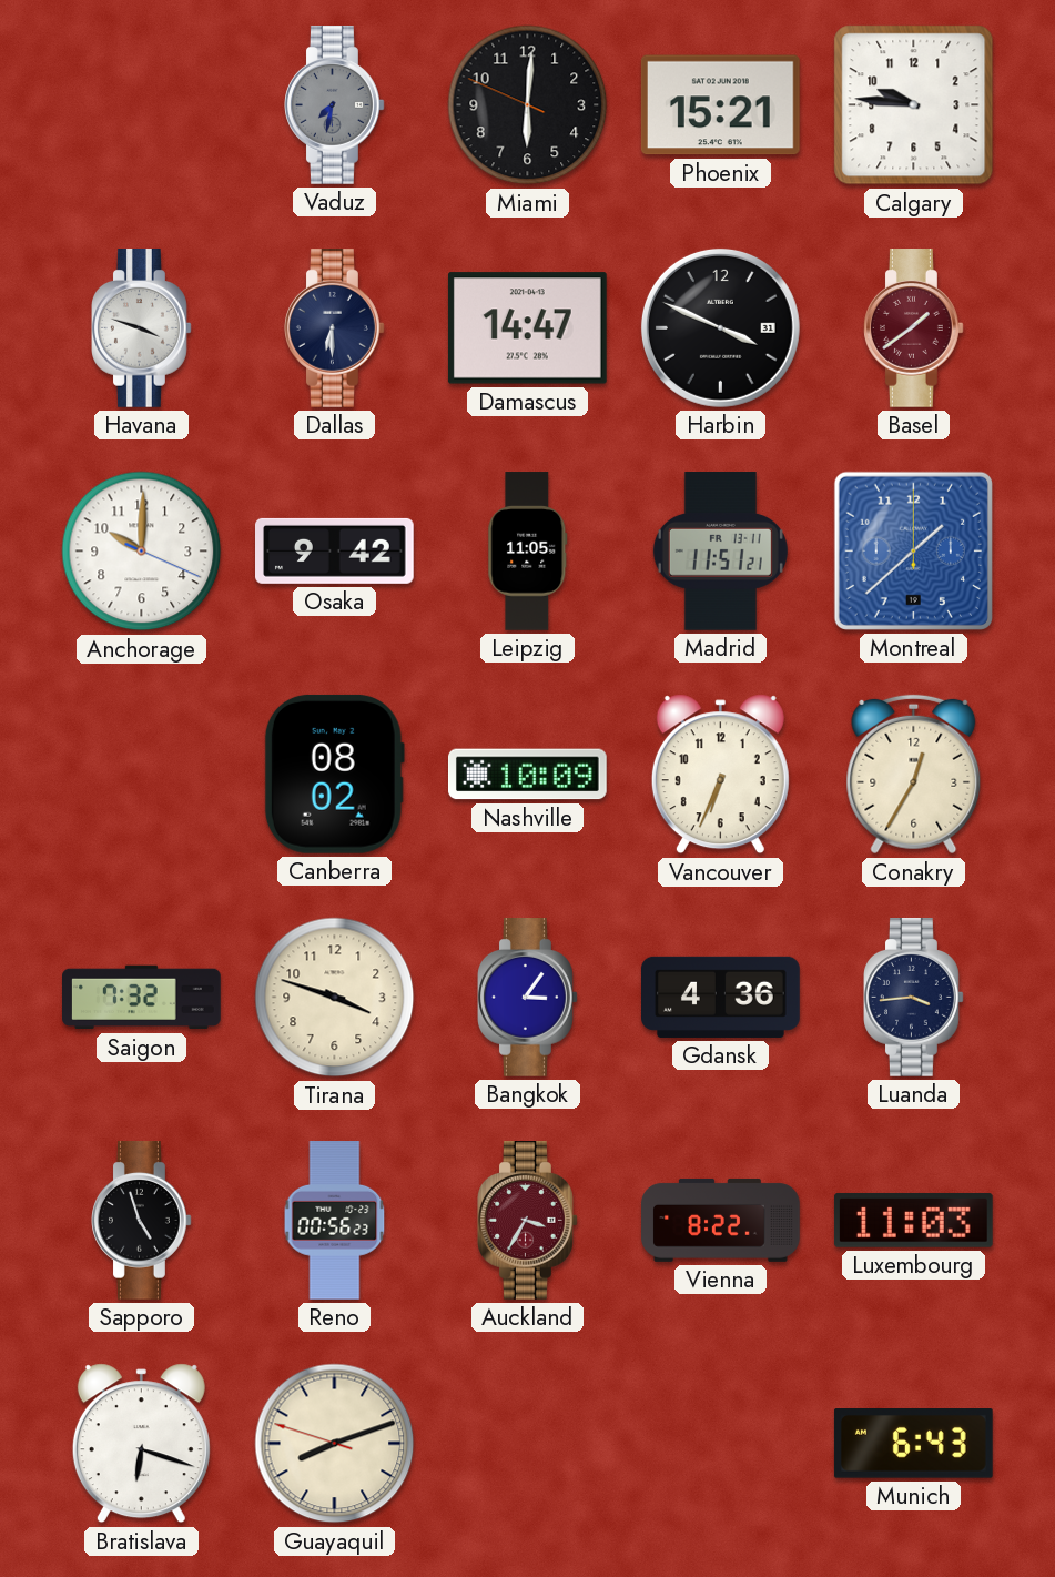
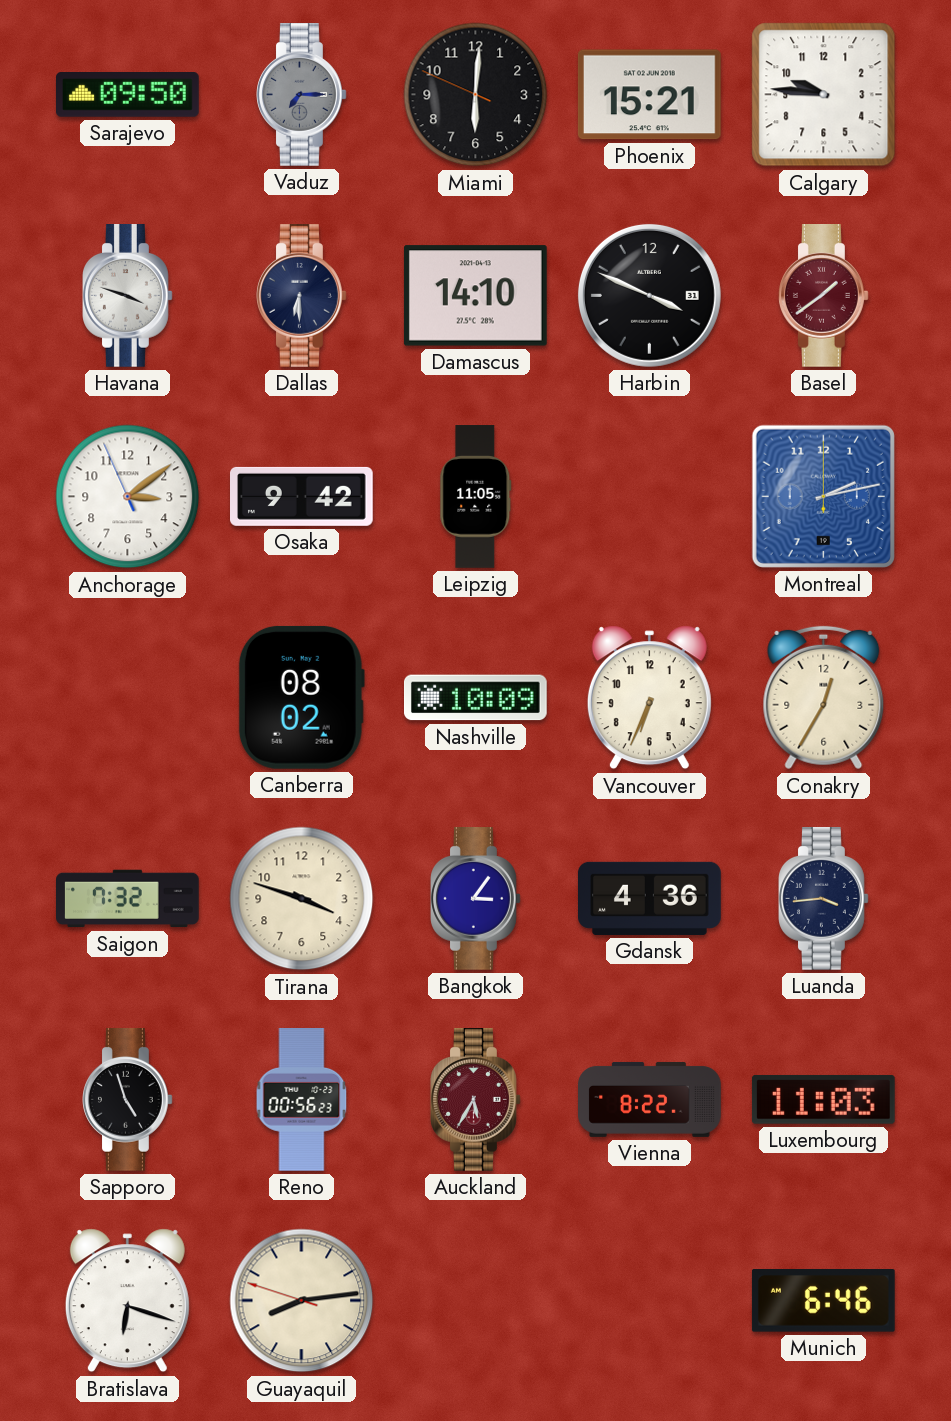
Sarajevo: none -> 09:50 (128, 95)
Vaduz: 7:32 -> 7:15 (302, 95)
Damascus: 14:47 -> 14:10 (475, 296)
Anchorage: 10:00 -> 3:08 (128, 497)
Madrid: 11:51 -> none (720, 552)
Montreal: 1:38 -> 2:13 (823, 496)
Auckland: 3:35 -> 5:35 (476, 1100)
Guayaquil: 8:11 -> 8:13 (302, 1301)
Munich: 6:43 -> 6:46 (823, 1301)
